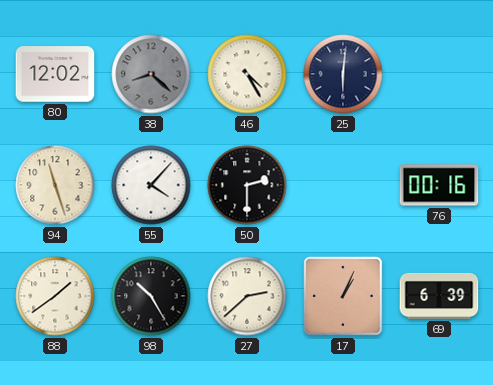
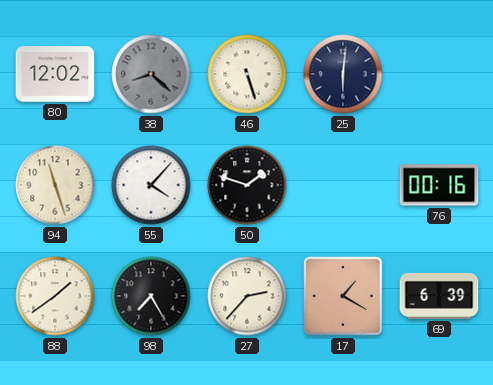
46: 4:25 -> 5:27 (247, 74)
50: 2:30 -> 1:48 (247, 185)
98: 10:25 -> 7:25 (151, 296)
27: 2:38 -> 2:37 (247, 296)
17: 1:04 -> 1:20 (343, 296)
